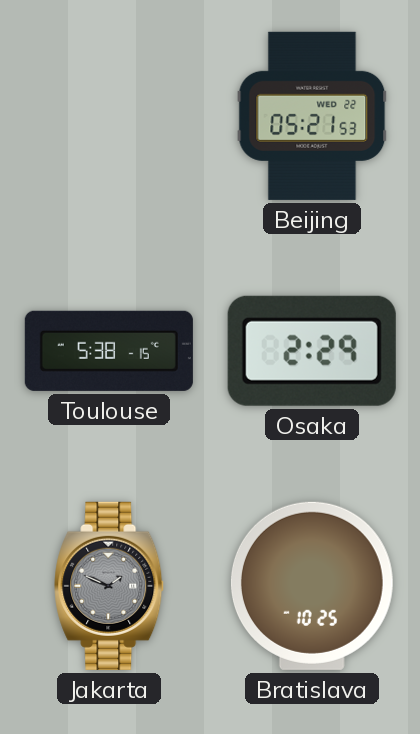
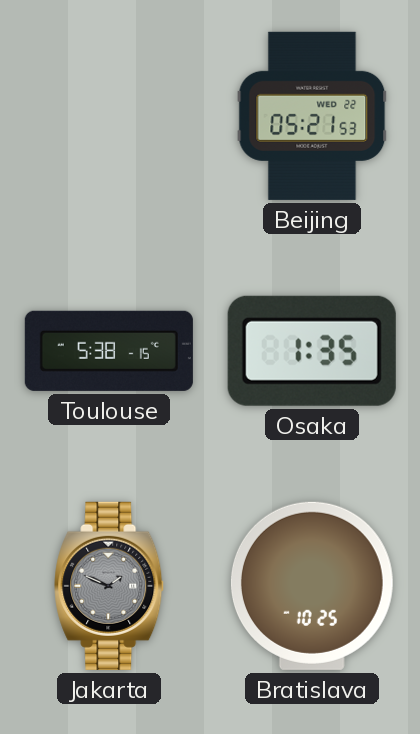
Osaka: 2:29 -> 1:35 (312, 351)
